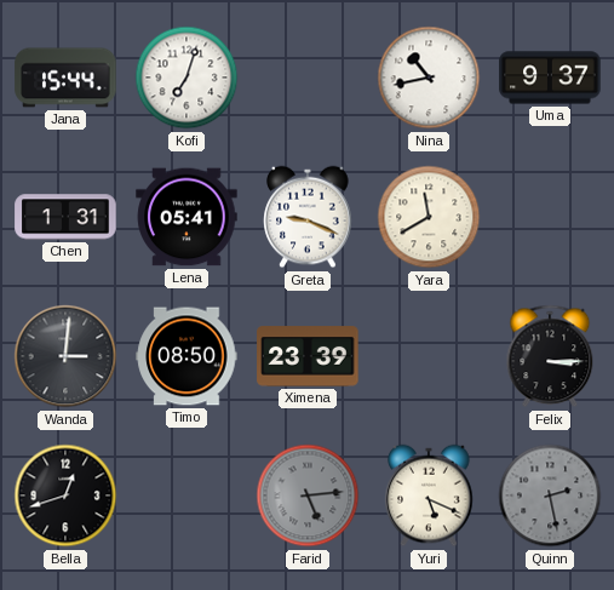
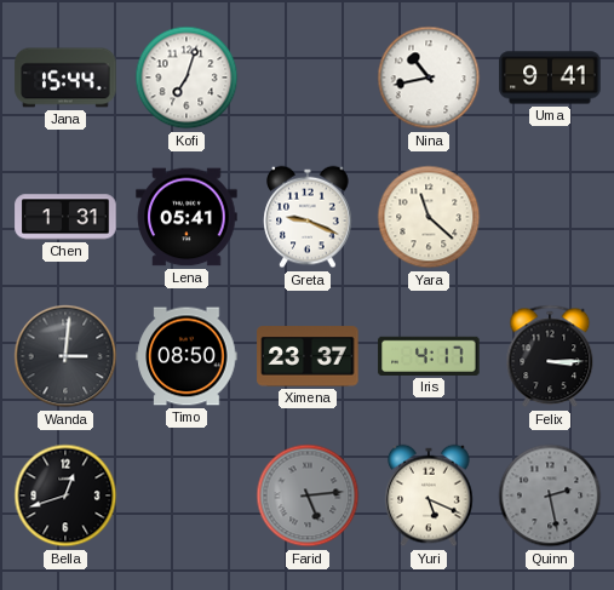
Uma: 9:37 -> 9:41 (550, 78)
Yara: 11:40 -> 11:22 (429, 217)
Ximena: 23:39 -> 23:37 (308, 356)
Iris: none -> 4:17 (429, 356)
